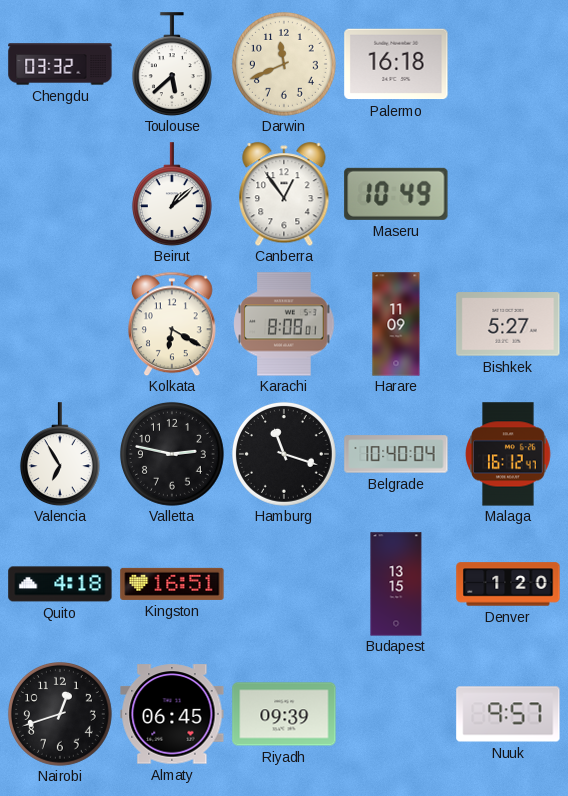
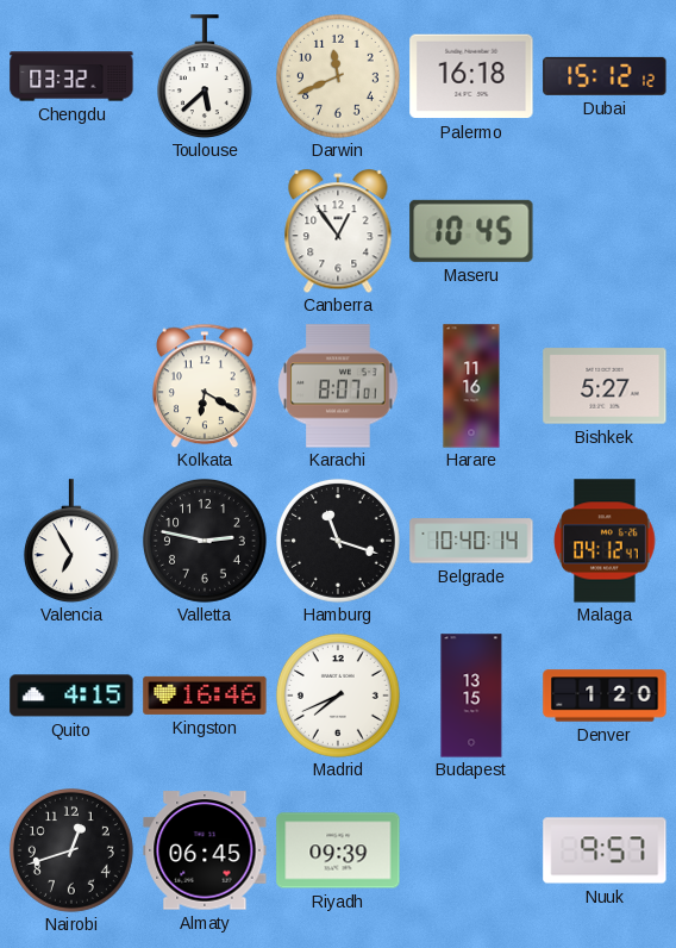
Dubai: none -> 15:12 (605, 76)
Beirut: 1:08 -> none (172, 194)
Maseru: 10:49 -> 10:45 (471, 231)
Karachi: 8:08 -> 8:07 (338, 386)
Harare: 11:09 -> 11:16 (471, 386)
Belgrade: 10:40:04 -> 10:40:14 (471, 541)
Malaga: 16:12 -> 04:12 (605, 541)
Quito: 4:18 -> 4:15 (71, 696)
Kingston: 16:51 -> 16:46 (205, 696)
Madrid: none -> 7:41 (338, 696)
